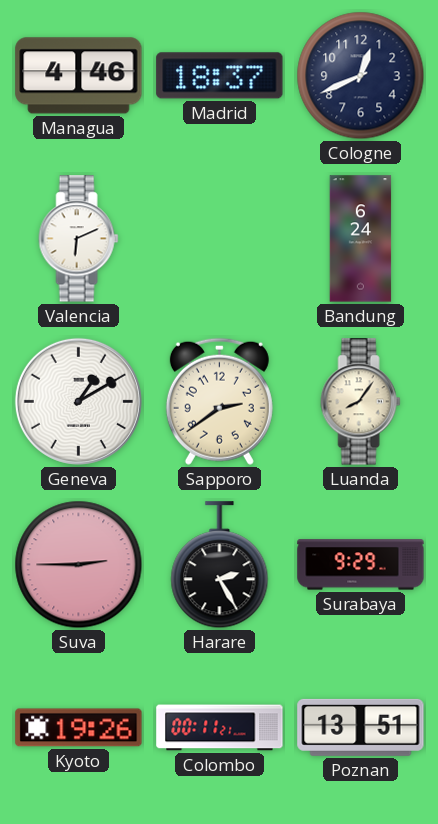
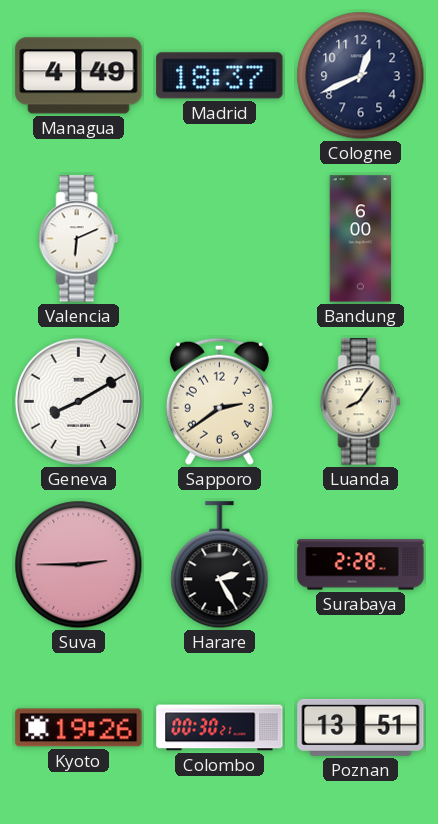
Managua: 4:46 -> 4:49 (79, 76)
Bandung: 6:24 -> 6:00 (361, 239)
Geneva: 1:10 -> 8:10 (78, 401)
Surabaya: 9:29 -> 2:28 (361, 565)
Colombo: 00:11 -> 00:30 (220, 728)
